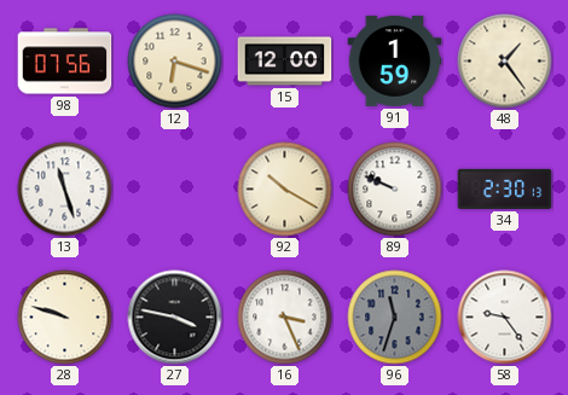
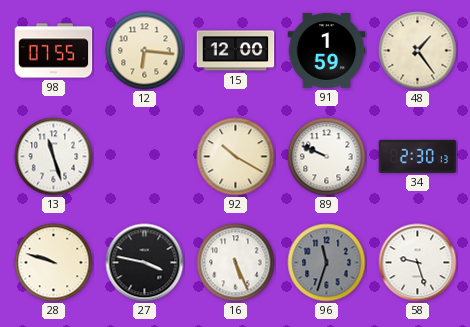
98: 07:56 -> 07:55 (54, 51)
12: 6:18 -> 6:16 (145, 51)
16: 3:26 -> 5:26 (236, 263)
58: 9:24 -> 9:27 (418, 263)
